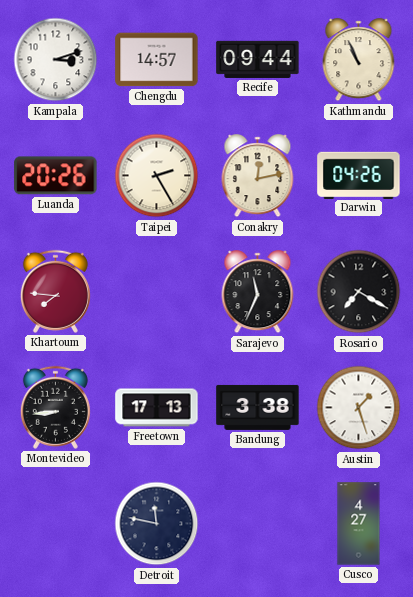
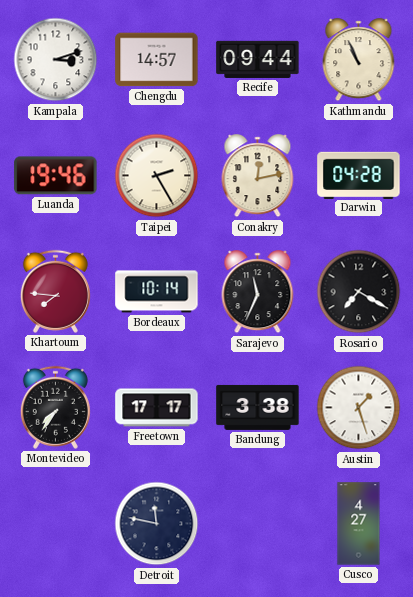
Luanda: 20:26 -> 19:46 (56, 176)
Darwin: 04:26 -> 04:28 (359, 175)
Bordeaux: none -> 10:14 (157, 292)
Montevideo: 8:44 -> 7:36 (55, 407)
Freetown: 17:13 -> 17:17 (157, 408)
